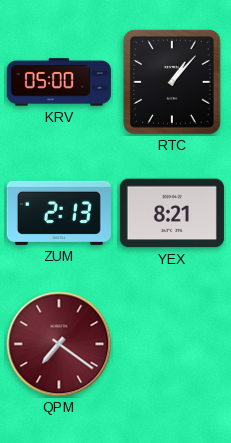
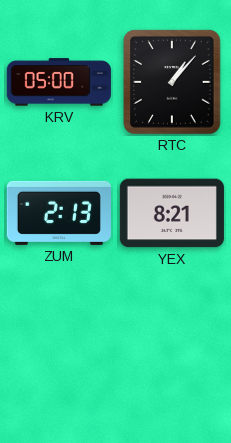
QPM: 7:21 -> none (59, 344)
